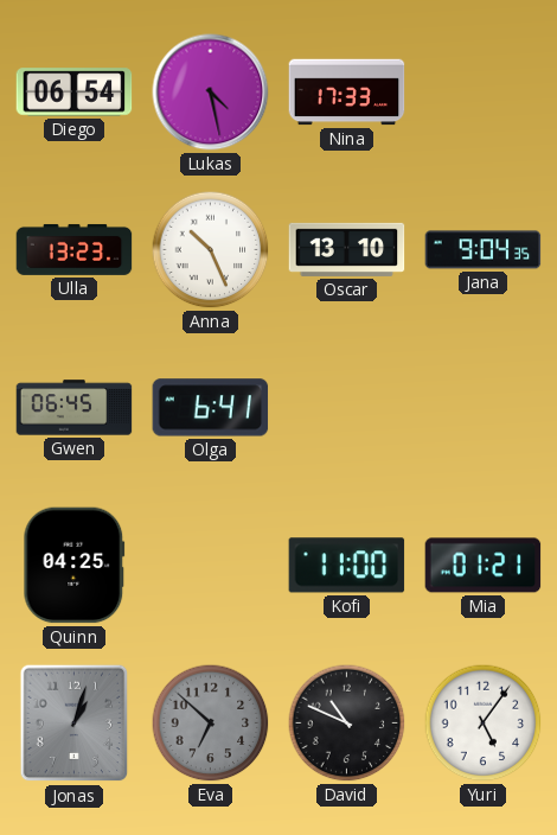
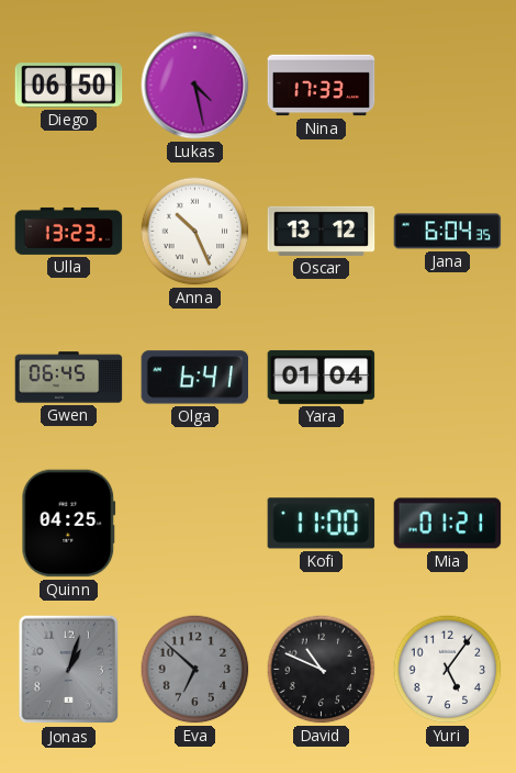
Diego: 06:54 -> 06:50 (69, 86)
Oscar: 13:10 -> 13:12 (322, 231)
Jana: 9:04 -> 6:04 (448, 232)
Yara: none -> 01:04 (322, 377)
